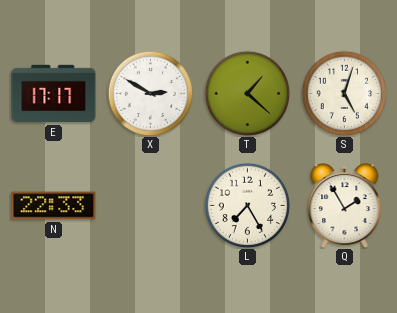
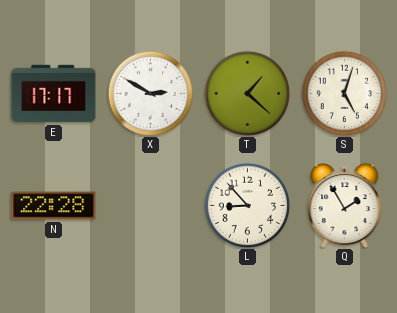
N: 22:33 -> 22:28 (54, 206)
L: 7:25 -> 8:53 (247, 205)
